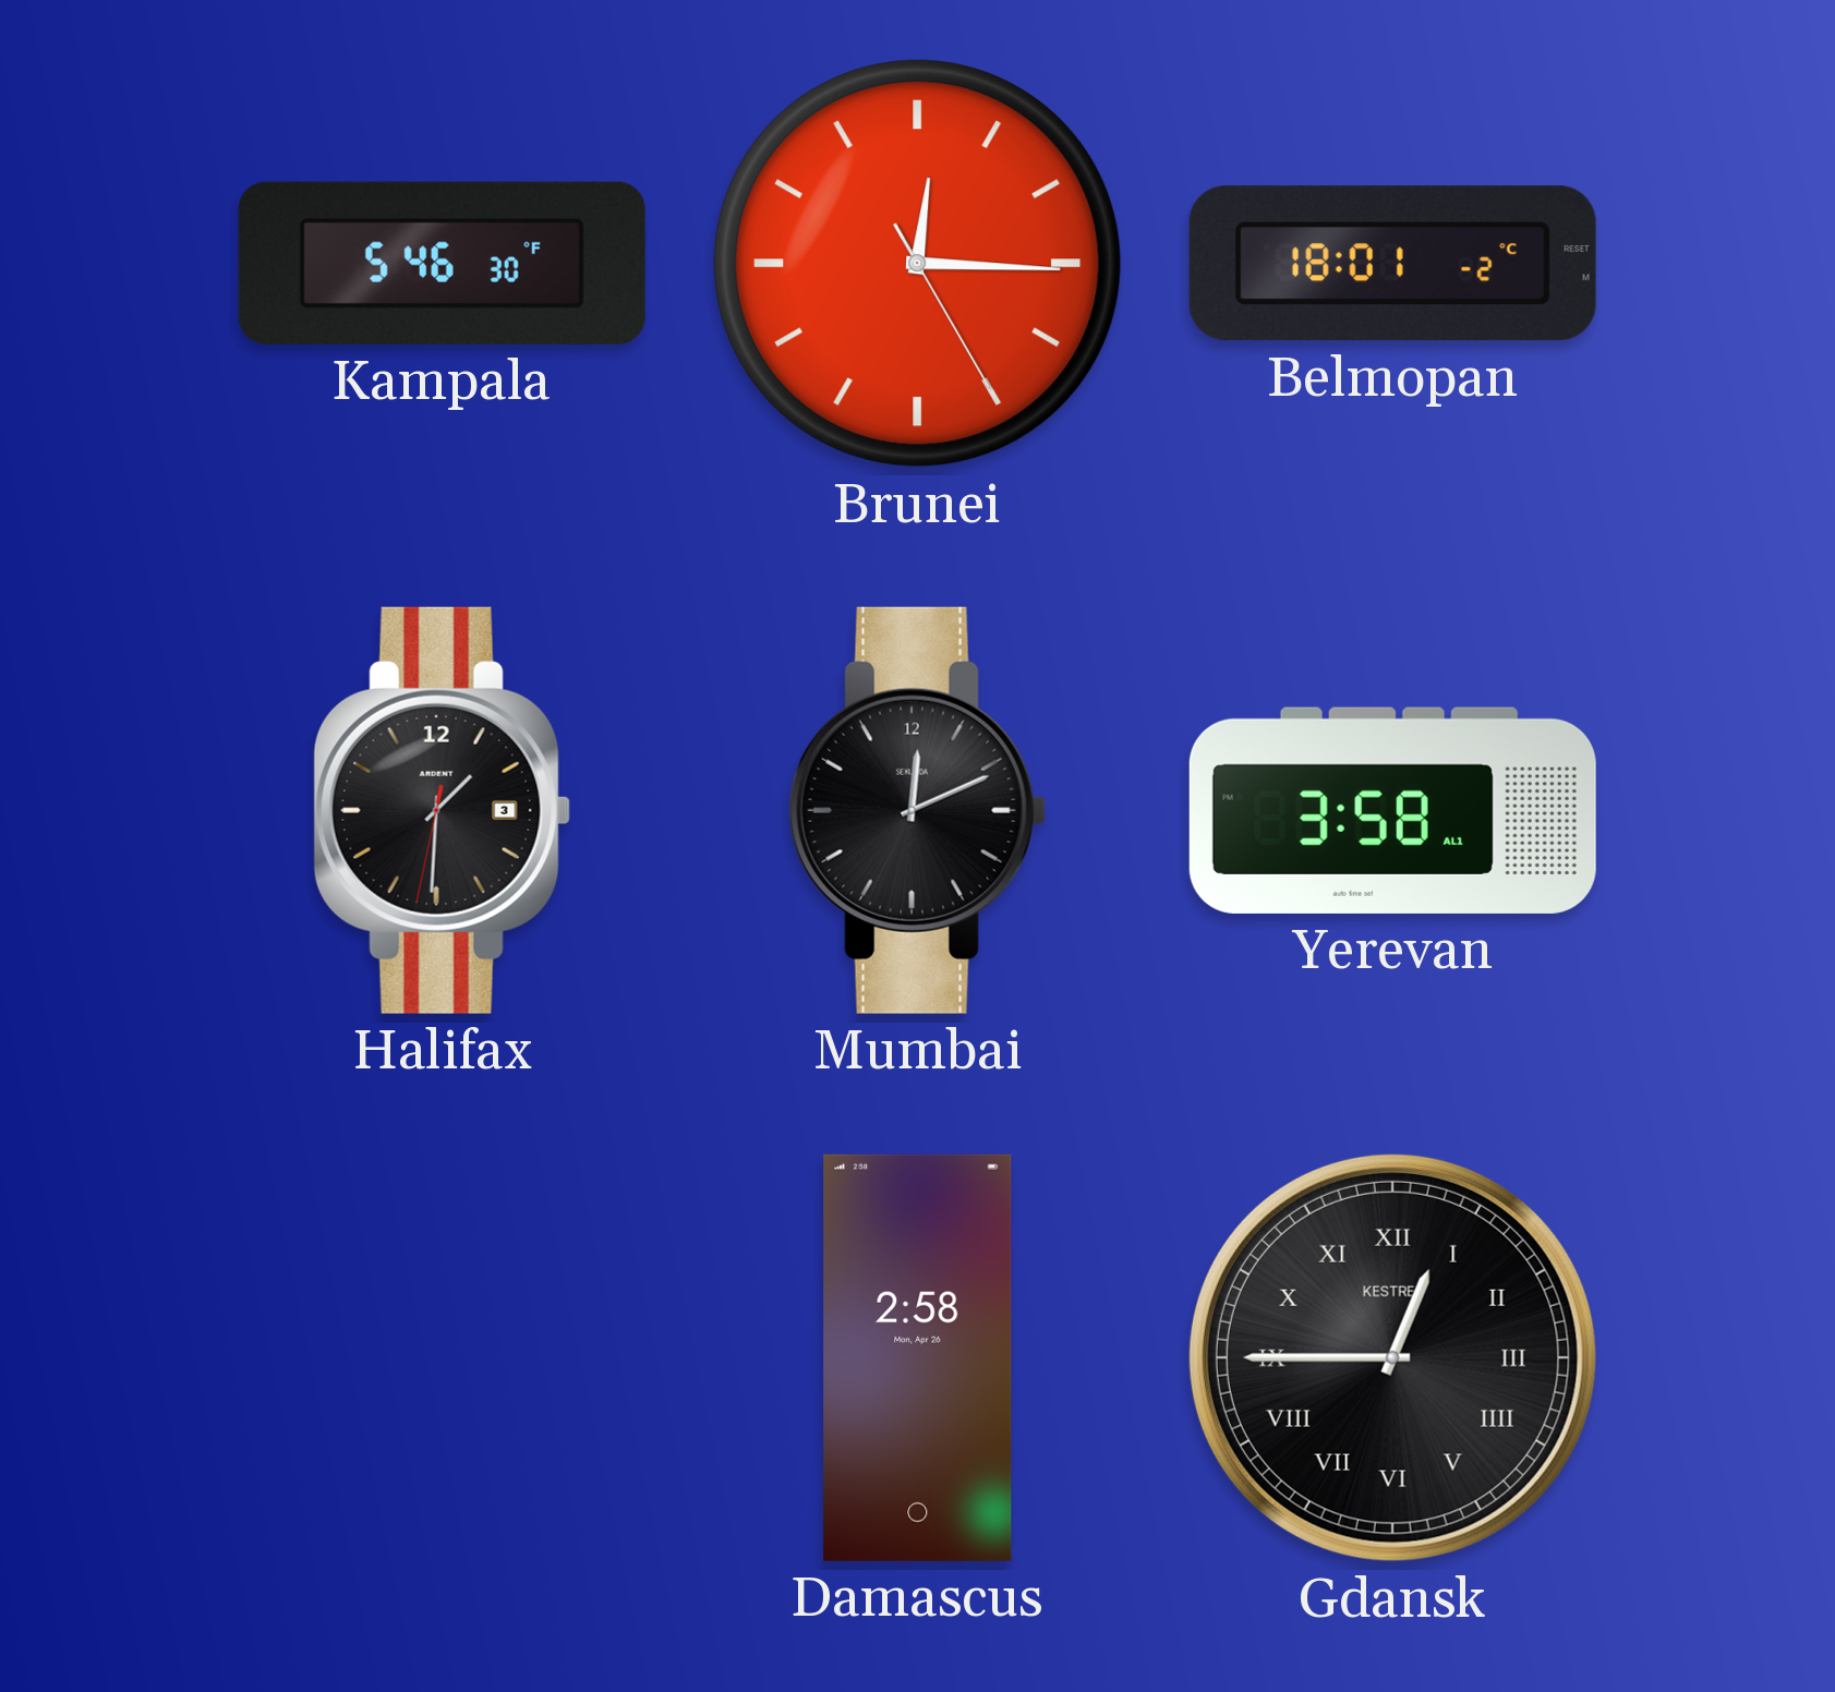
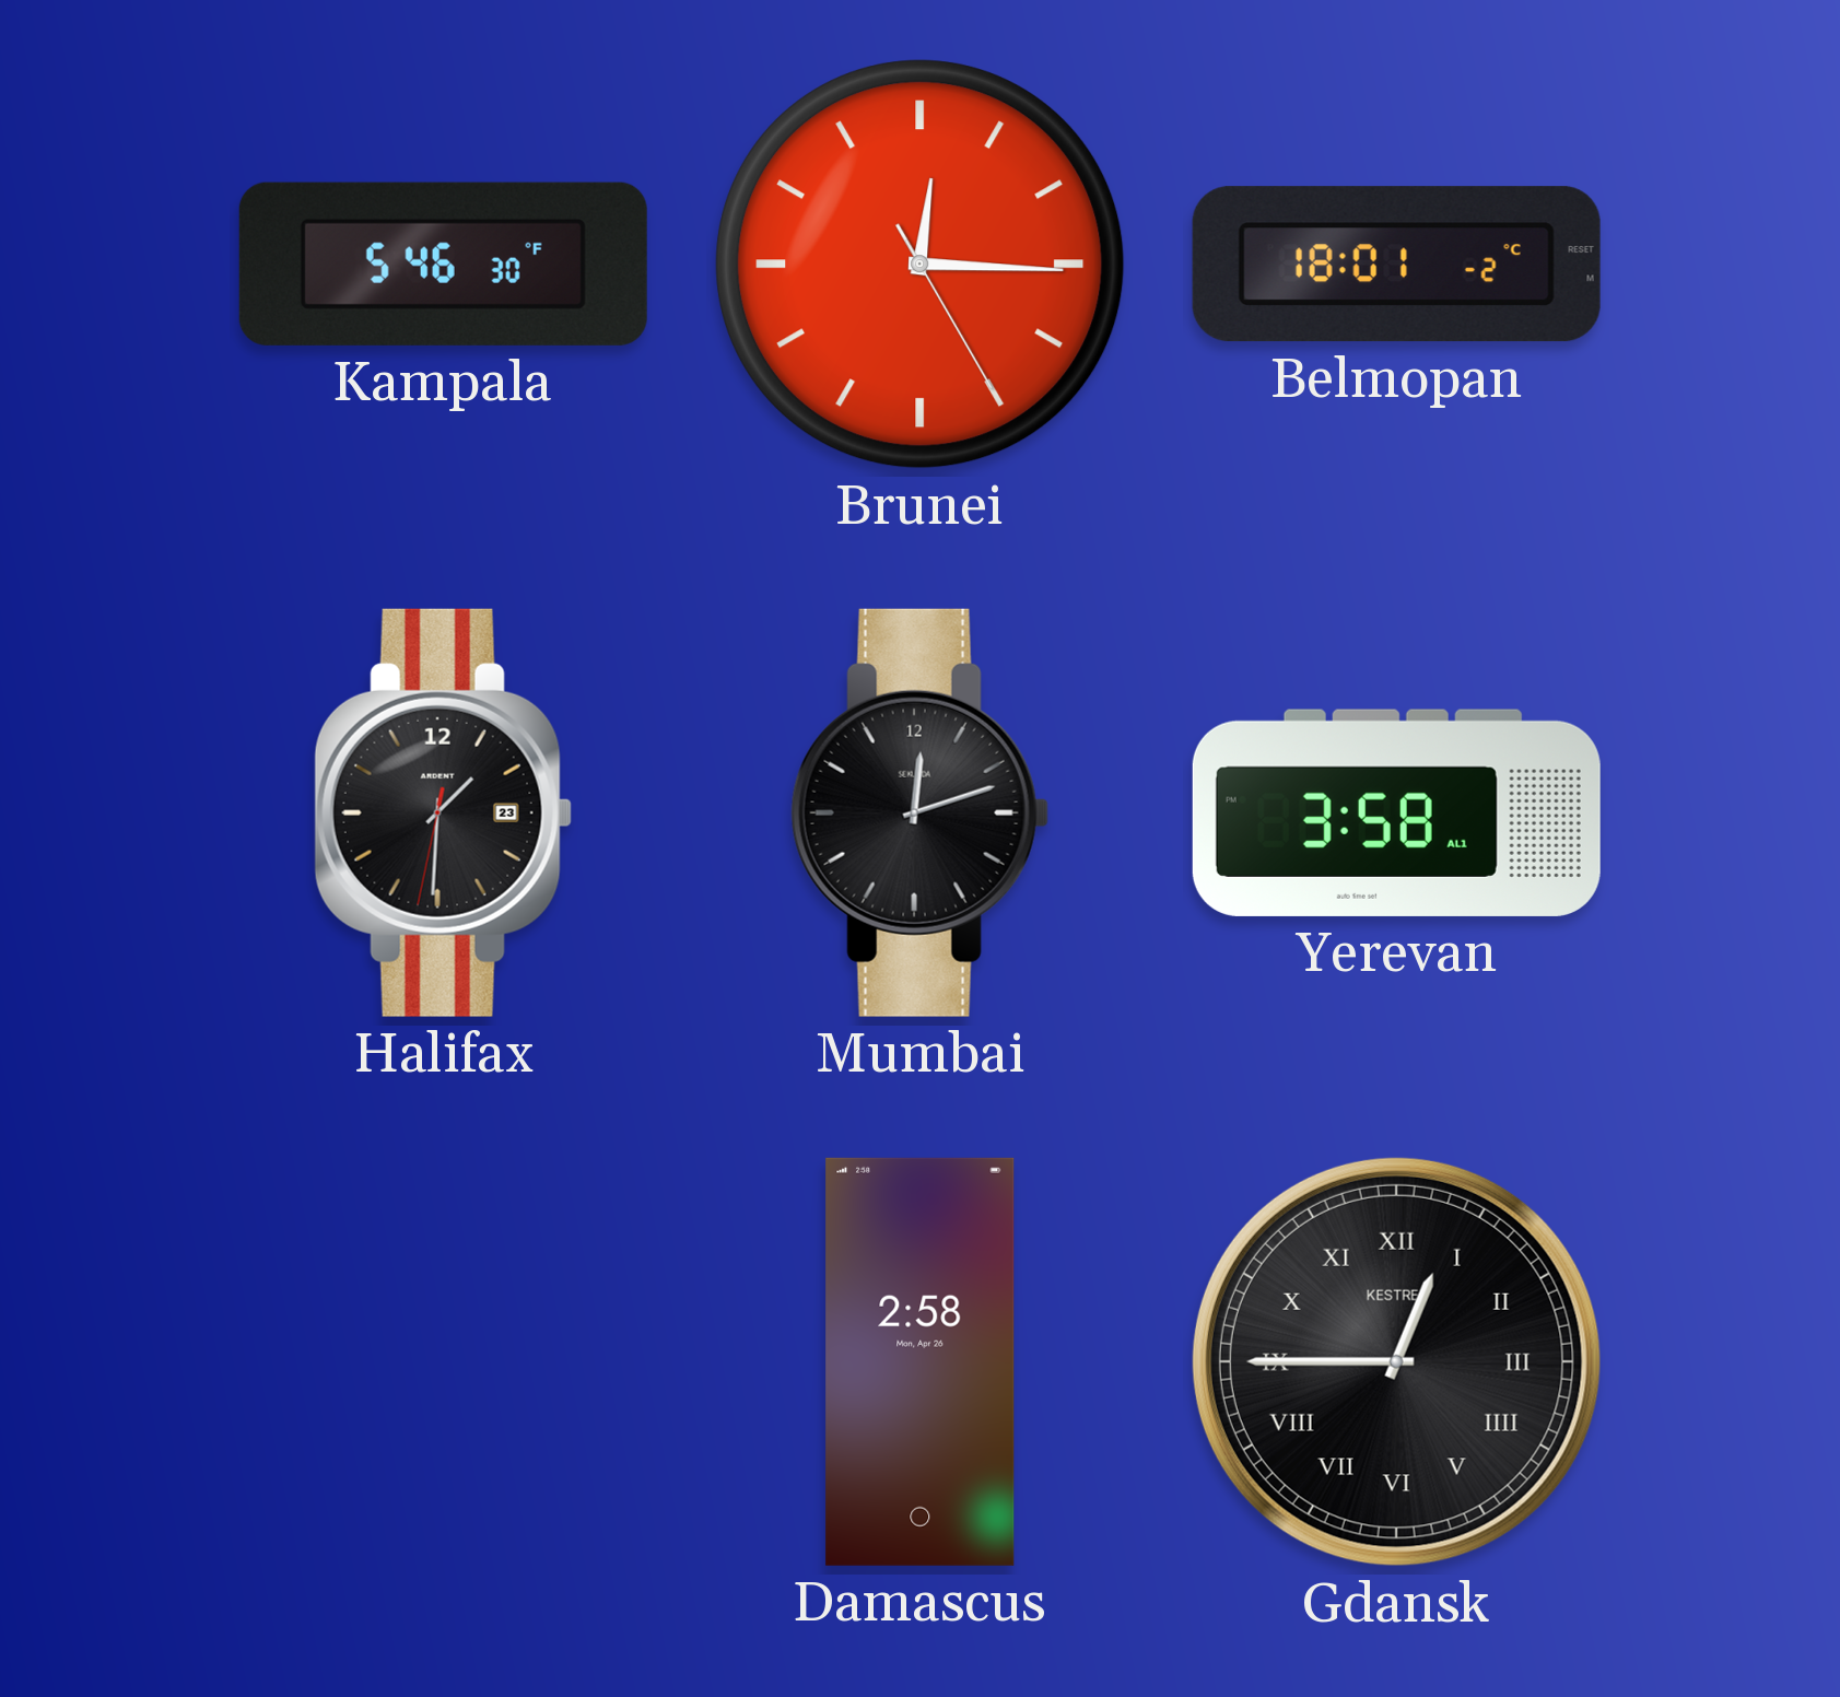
Halifax date: 3 -> 23 (443, 812)
Mumbai: 12:11 -> 12:12 (919, 812)
